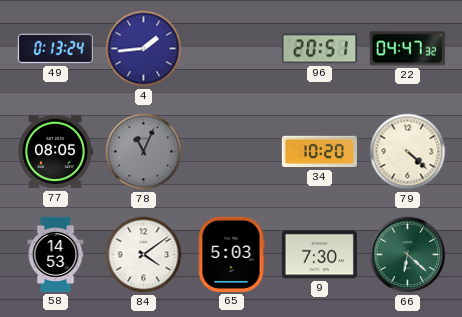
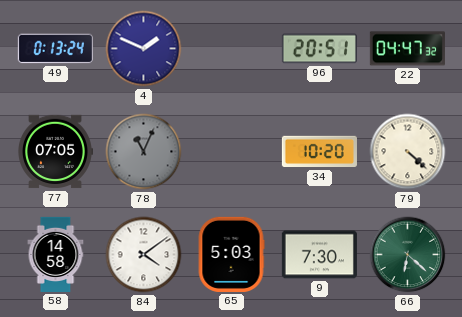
4: 1:44 -> 1:49 (144, 49)
77: 08:05 -> 07:05 (56, 152)
58: 14:53 -> 14:58 (56, 254)
